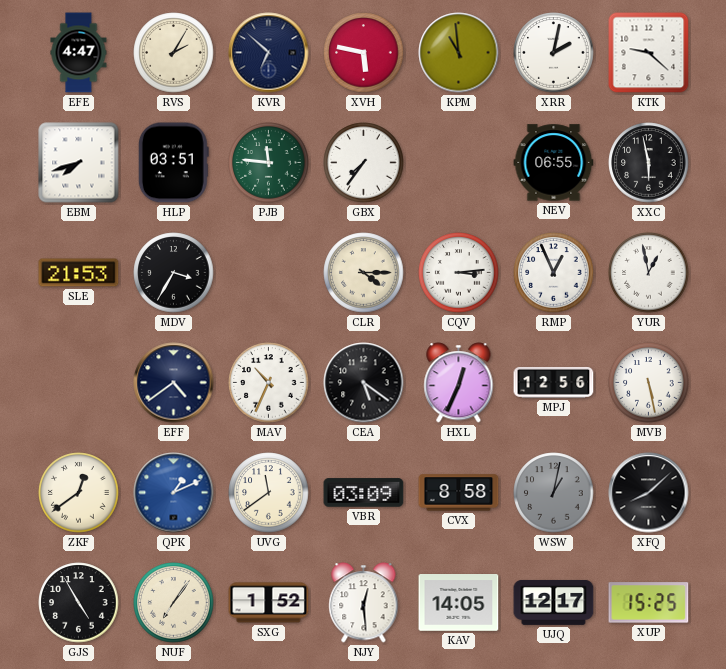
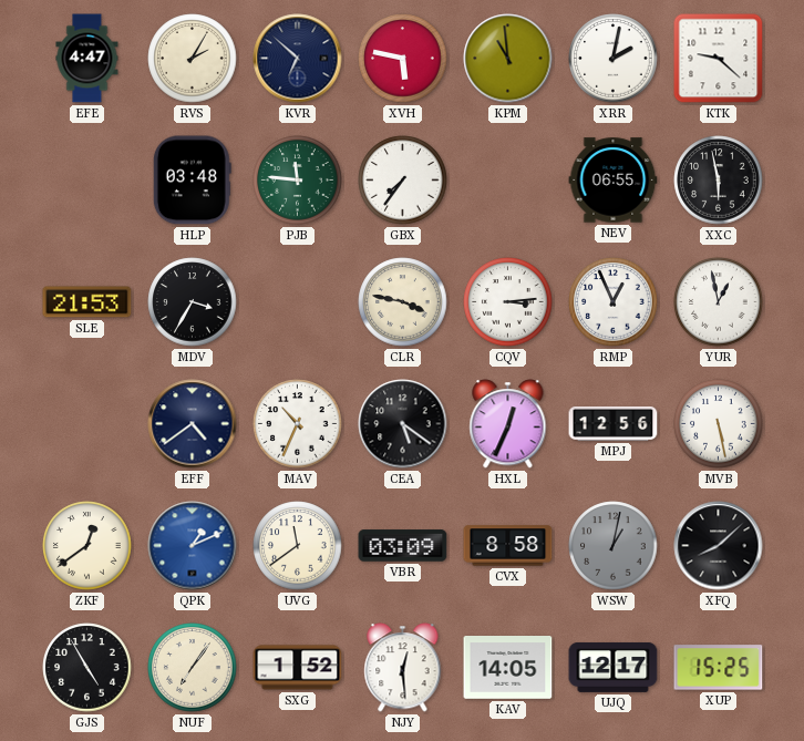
EBM: 7:42 -> none (79, 163)
HLP: 03:51 -> 03:48 (192, 181)
CLR: 4:15 -> 3:47 (403, 302)
